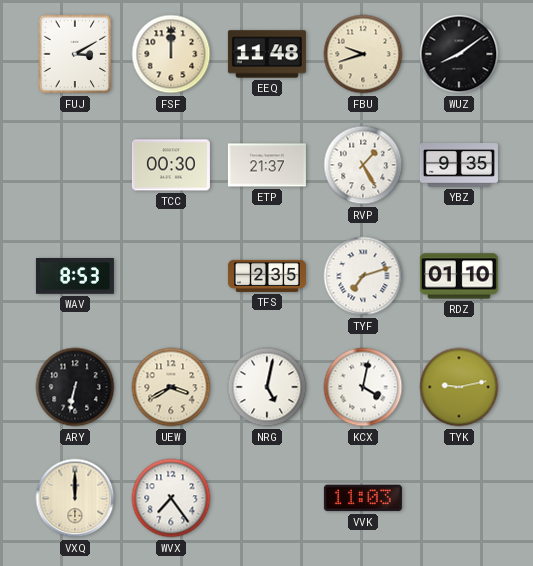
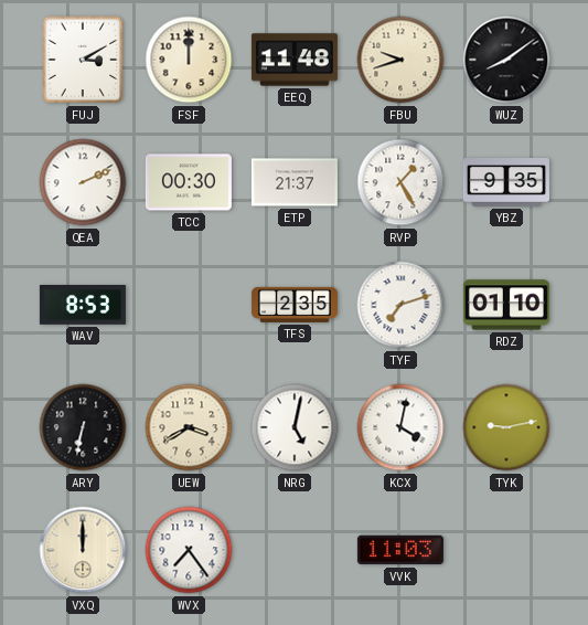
QEA: none -> 2:11 (83, 182)
